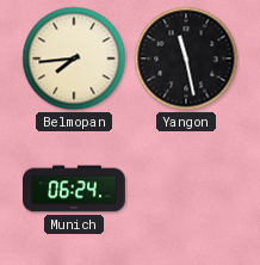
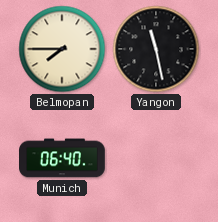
Belmopan: 7:44 -> 7:45 (62, 49)
Munich: 06:24 -> 06:40 (63, 158)
